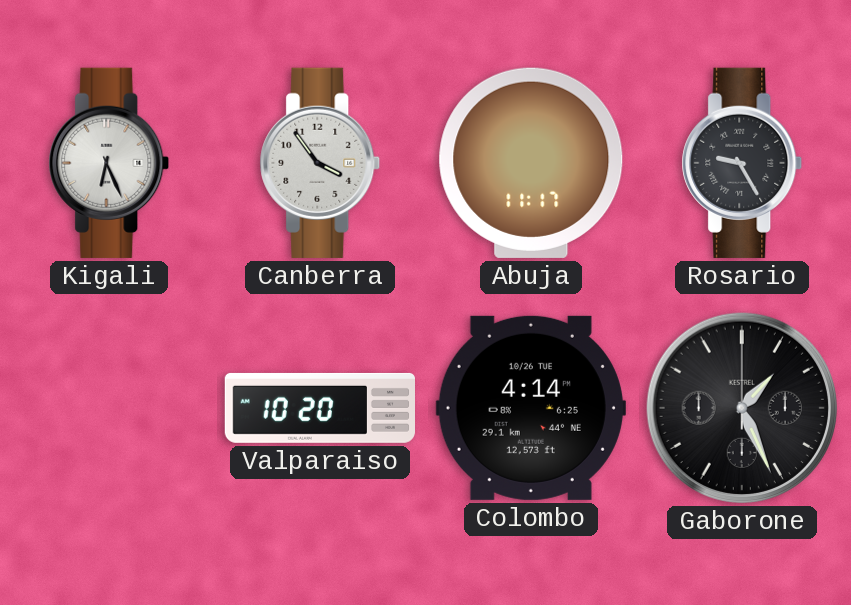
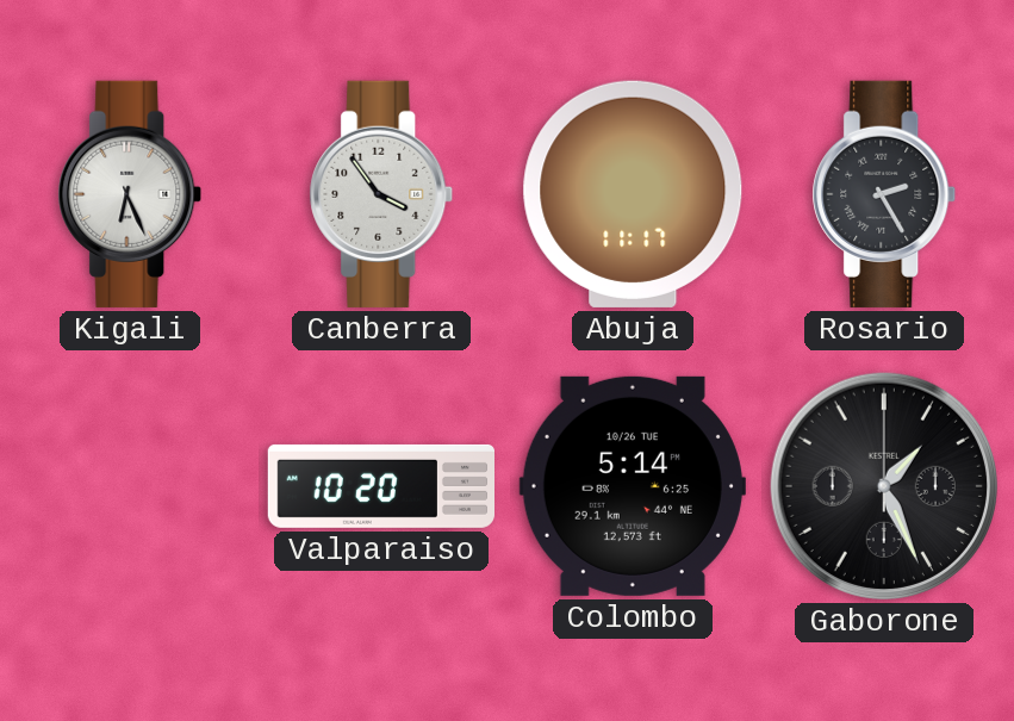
Rosario: 9:25 -> 2:25 (884, 194)
Colombo: 4:14 -> 5:14 (633, 486)
